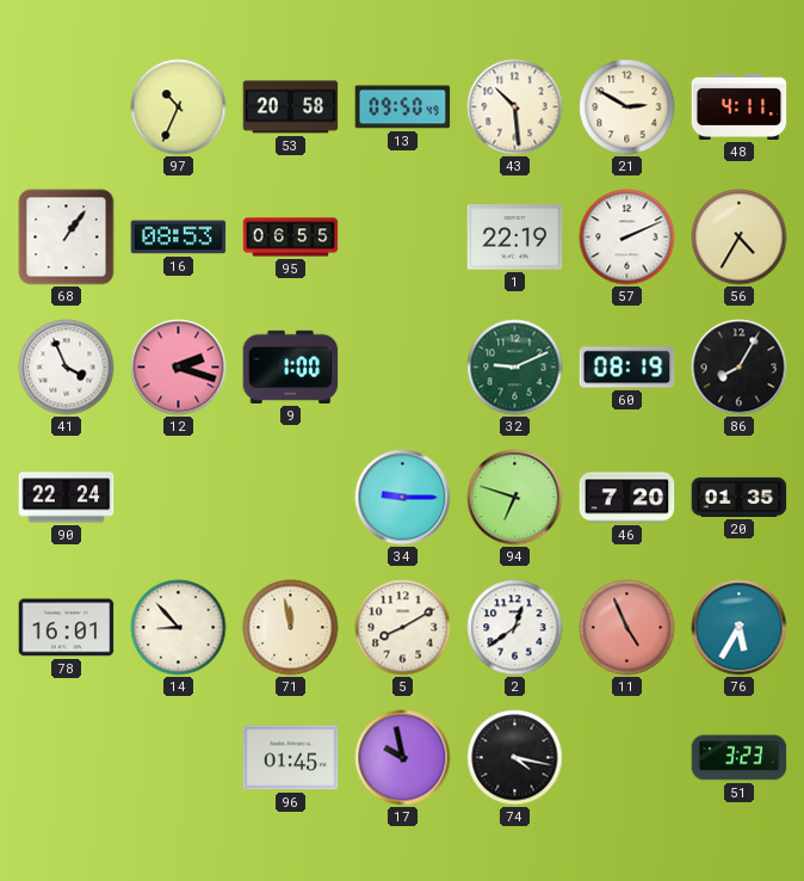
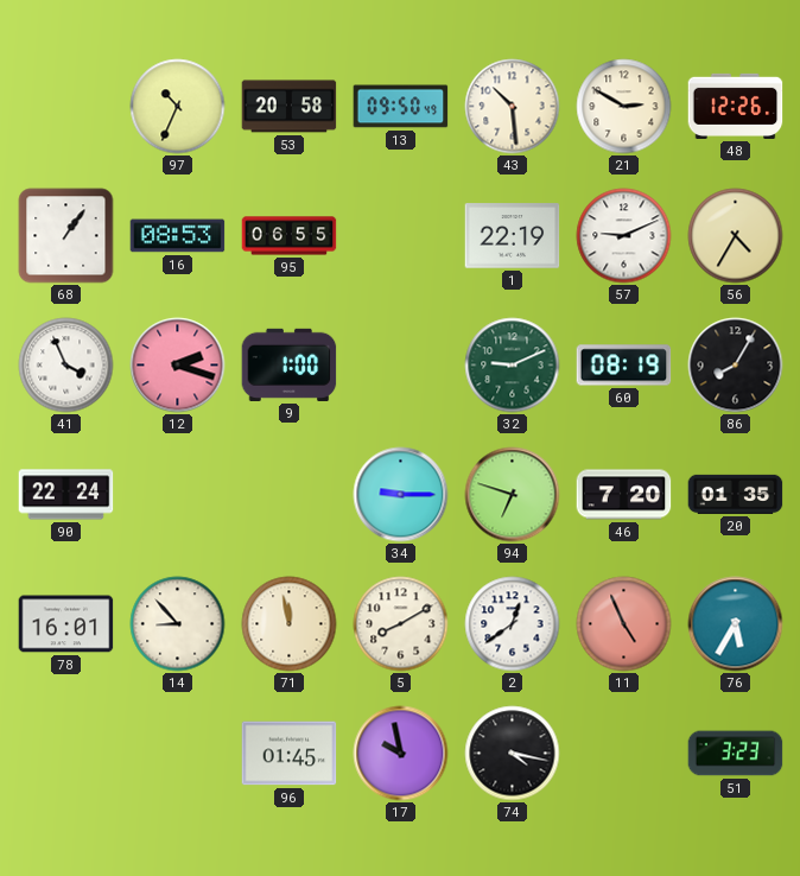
48: 4:11 -> 12:26 (736, 106)
57: 2:11 -> 9:11 (624, 236)
